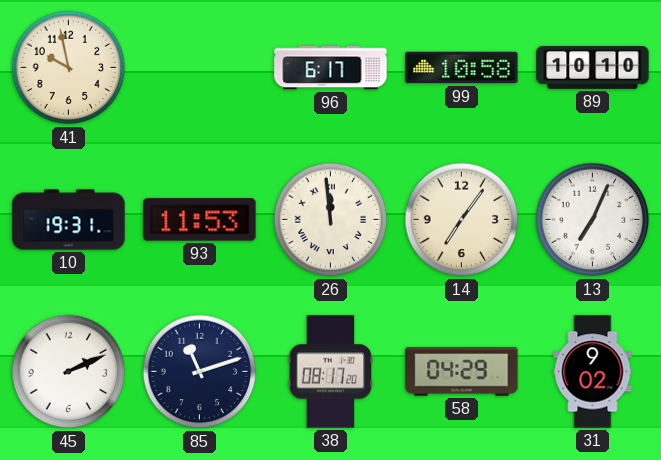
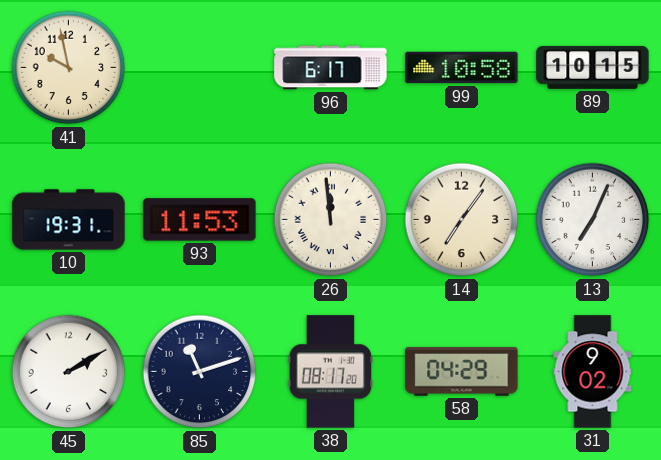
89: 10:10 -> 10:15 (593, 67)
45: 2:11 -> 2:10 (69, 372)
